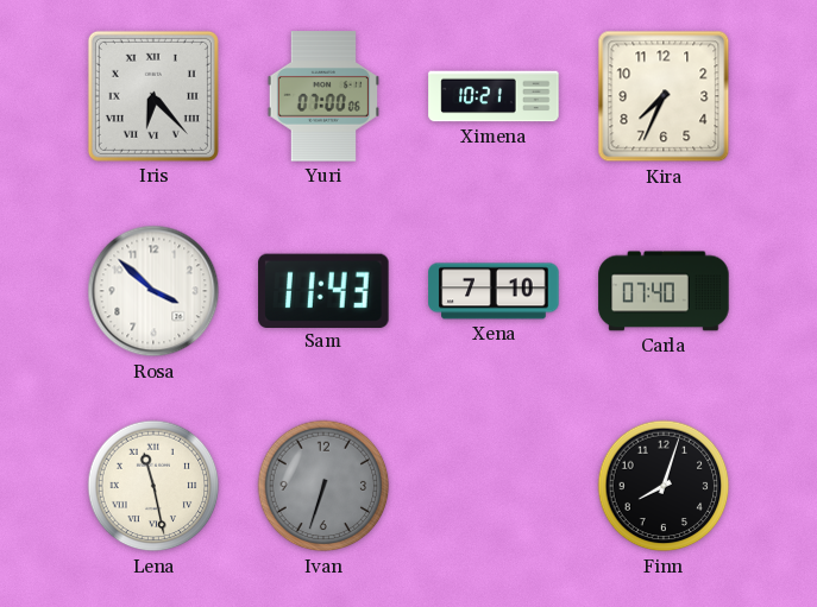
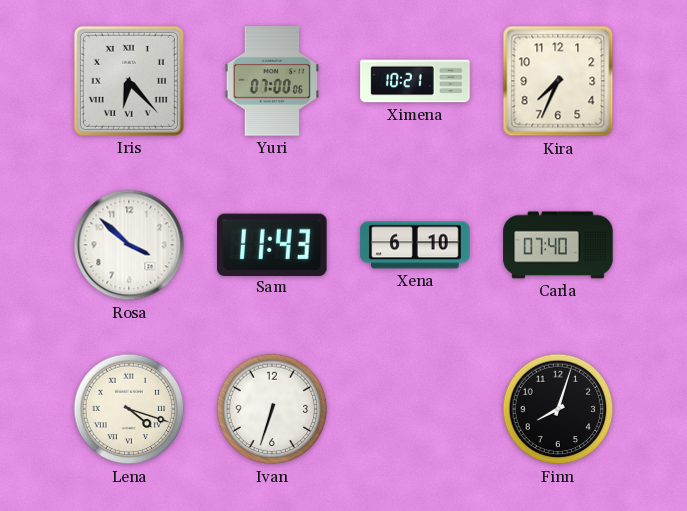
Xena: 7:10 -> 6:10 (415, 245)
Lena: 11:28 -> 4:18 (129, 409)
Ivan dial: grey -> white (272, 409)
